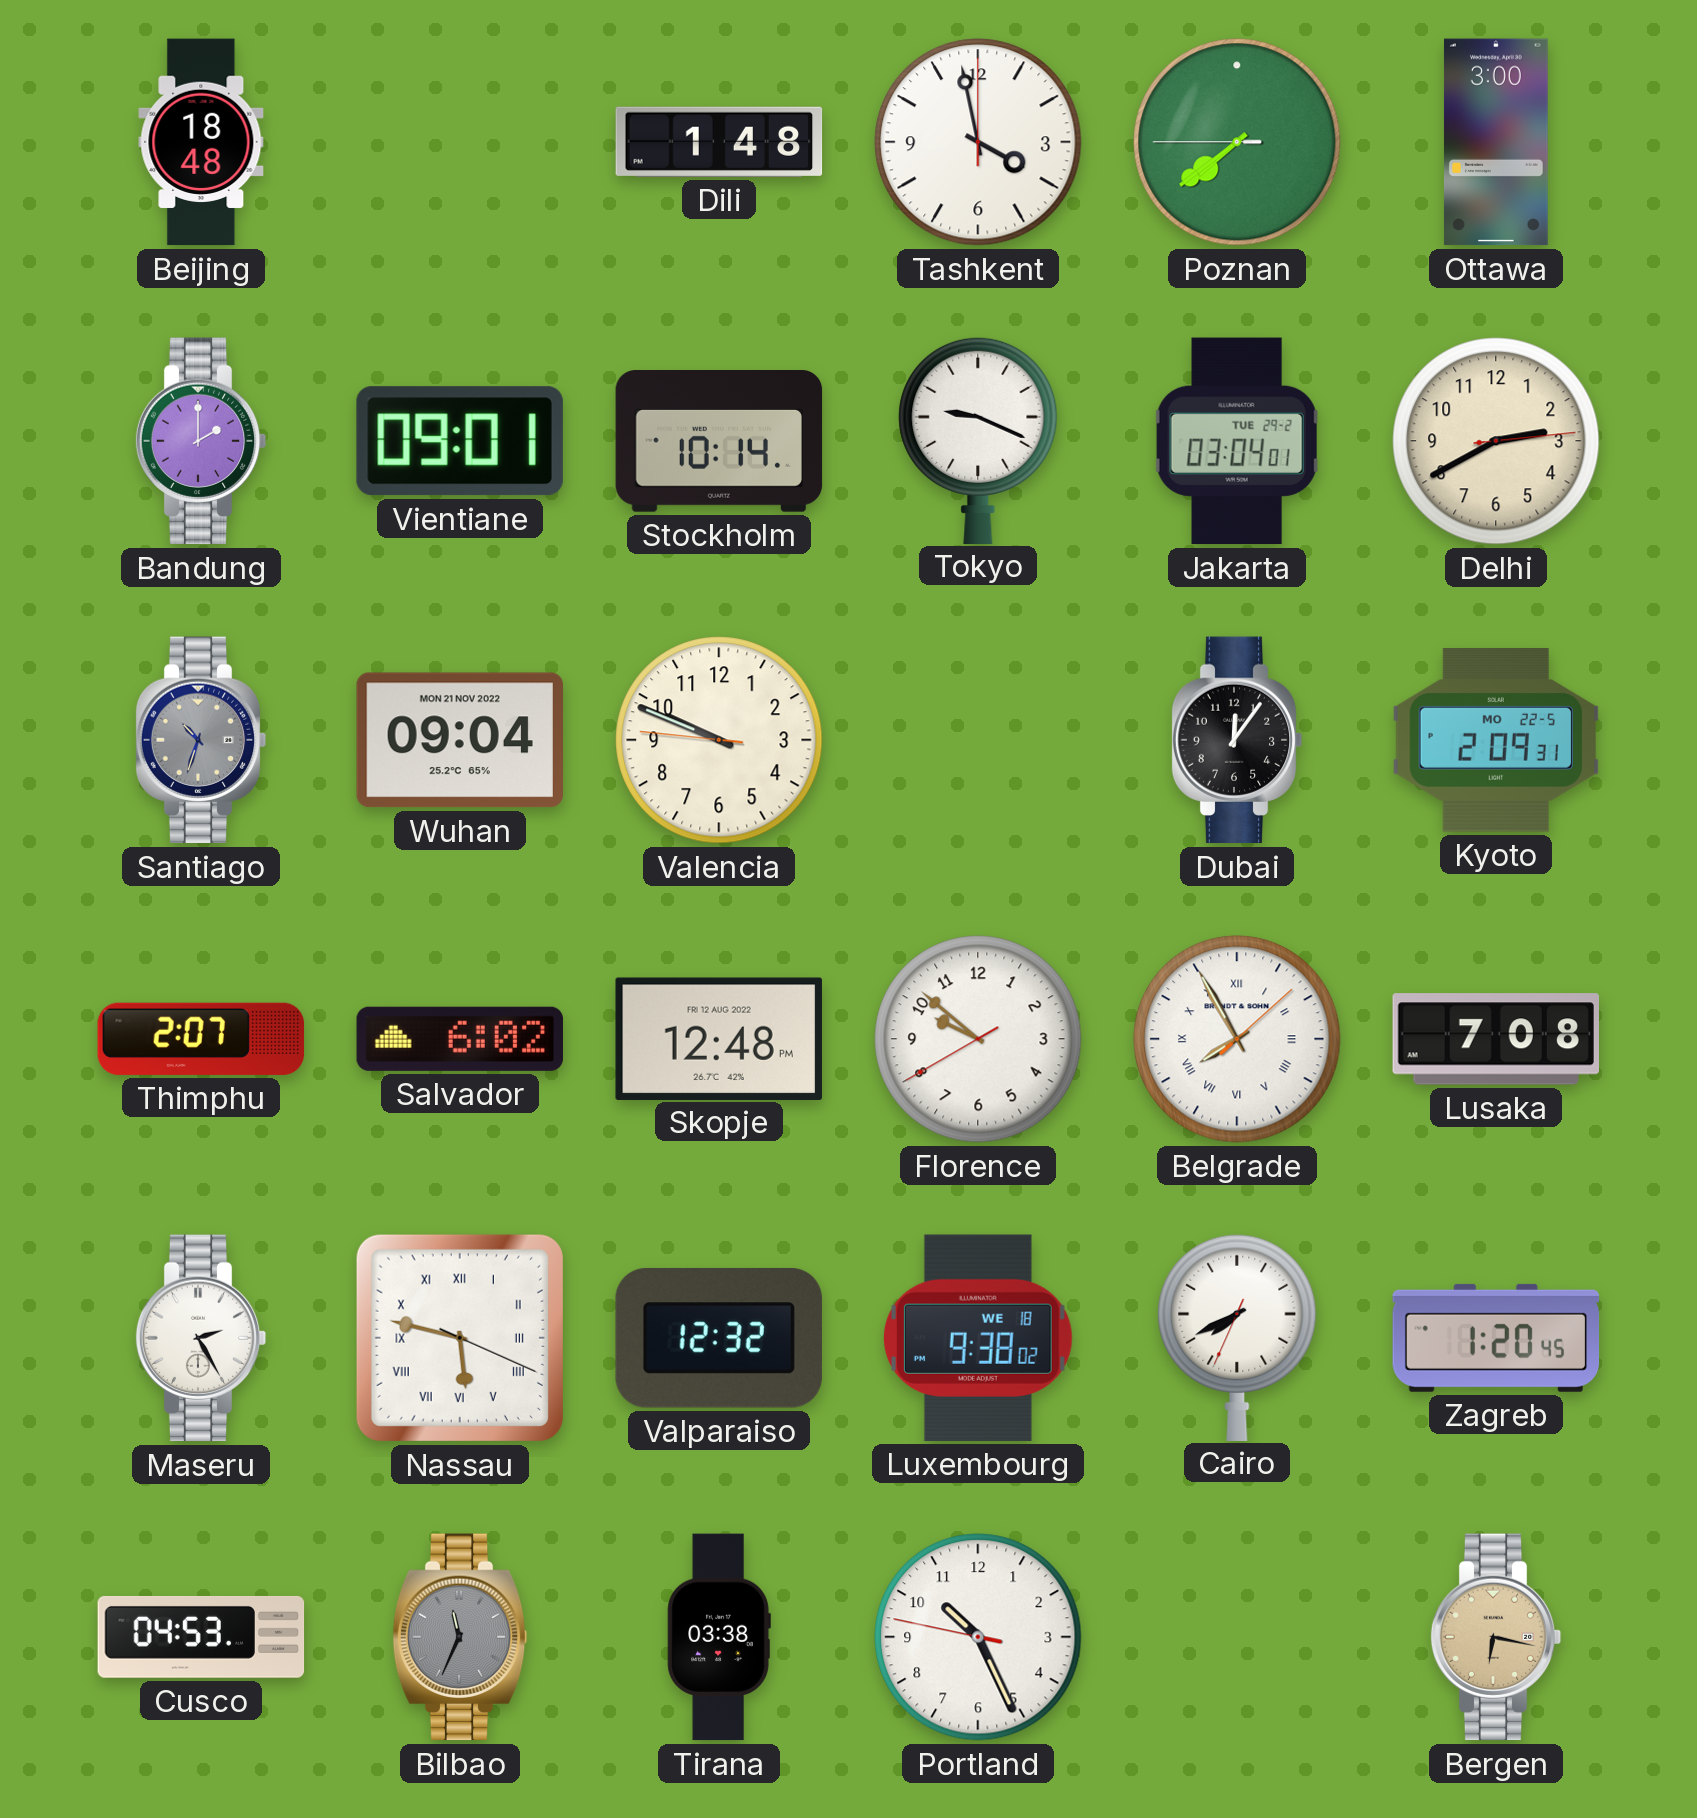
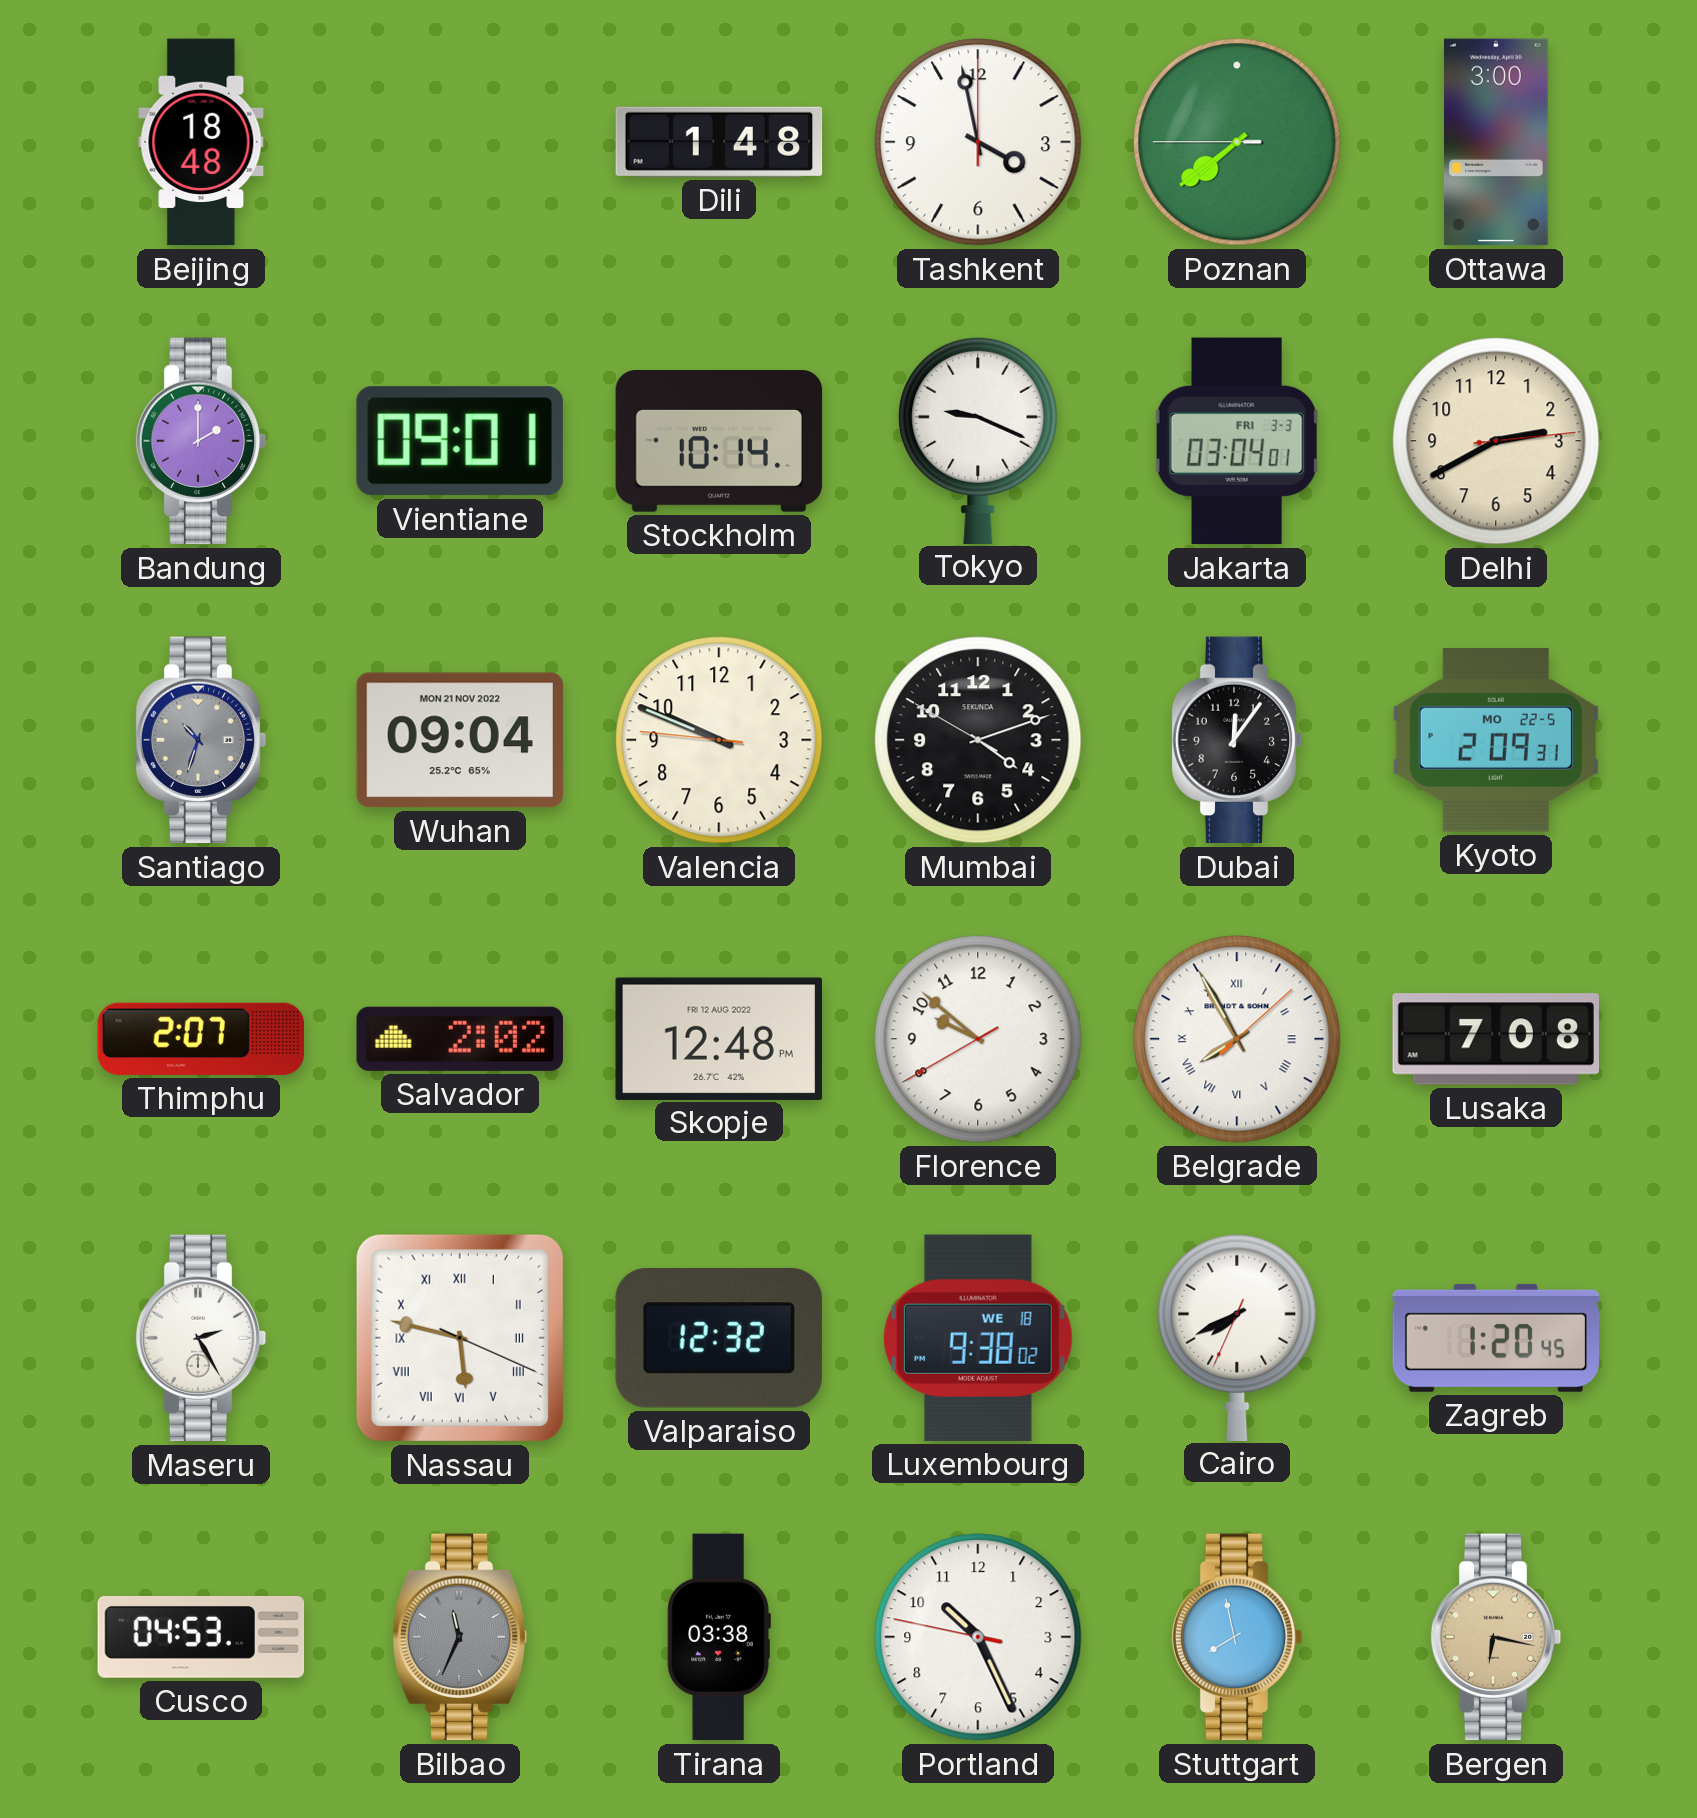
Jakarta date: TUE 29-2 -> FRI 3-3 (1237, 441)
Mumbai: none -> 4:11 (978, 740)
Salvador: 6:02 -> 2:02 (460, 1039)
Stuttgart: none -> 7:58 (1237, 1637)
